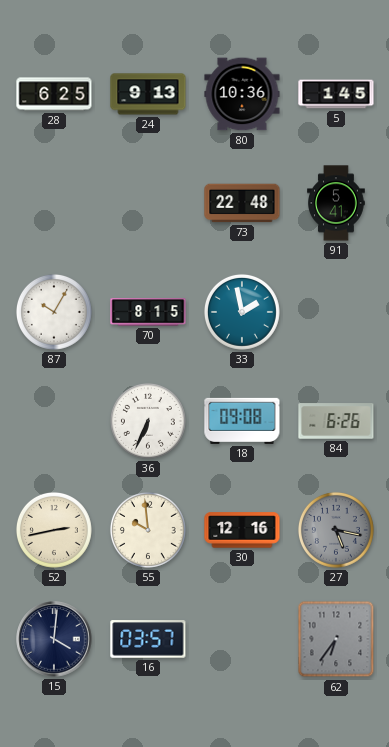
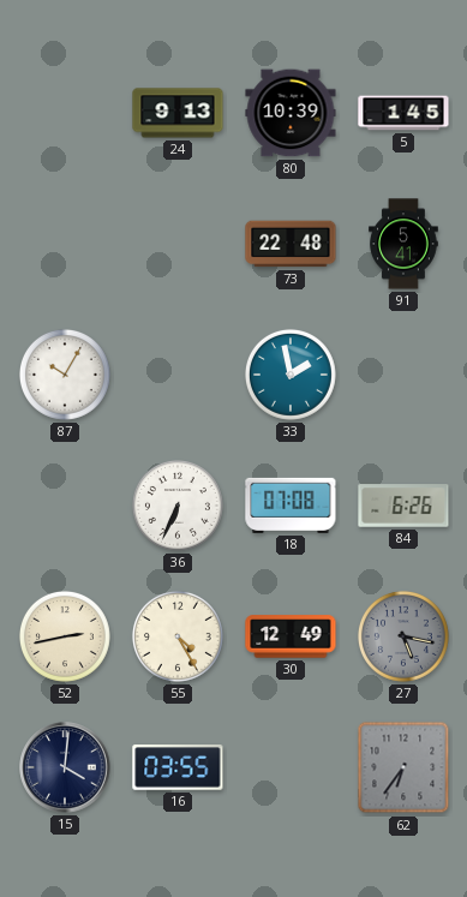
28: 6:25 -> none (54, 94)
80: 10:36 -> 10:39 (291, 113)
70: 8:15 -> none (148, 312)
18: 09:08 -> 07:08 (291, 506)
55: 9:59 -> 4:25 (178, 636)
30: 12:16 -> 12:49 (291, 636)
16: 03:57 -> 03:55 (178, 767)
